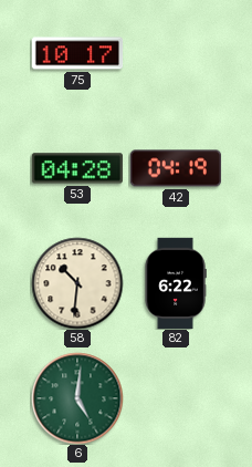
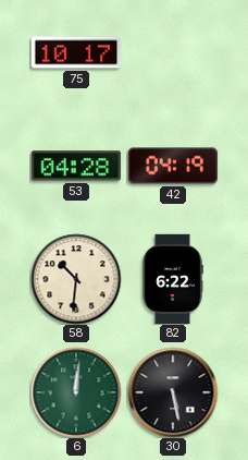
6: 5:01 -> 12:01 (76, 392)
30: none -> 5:28 (173, 392)
